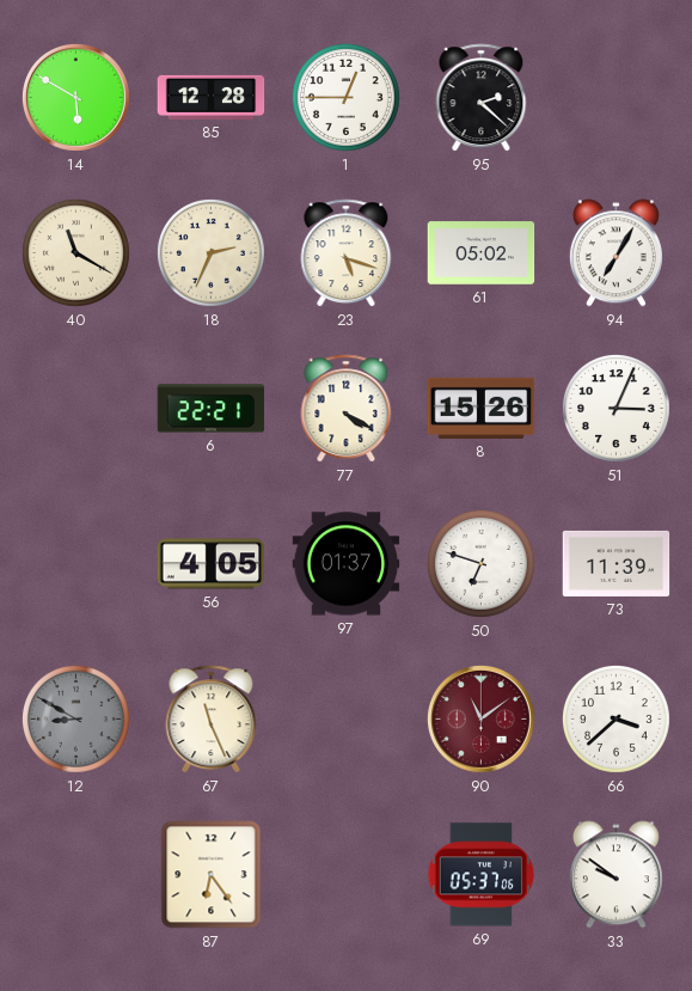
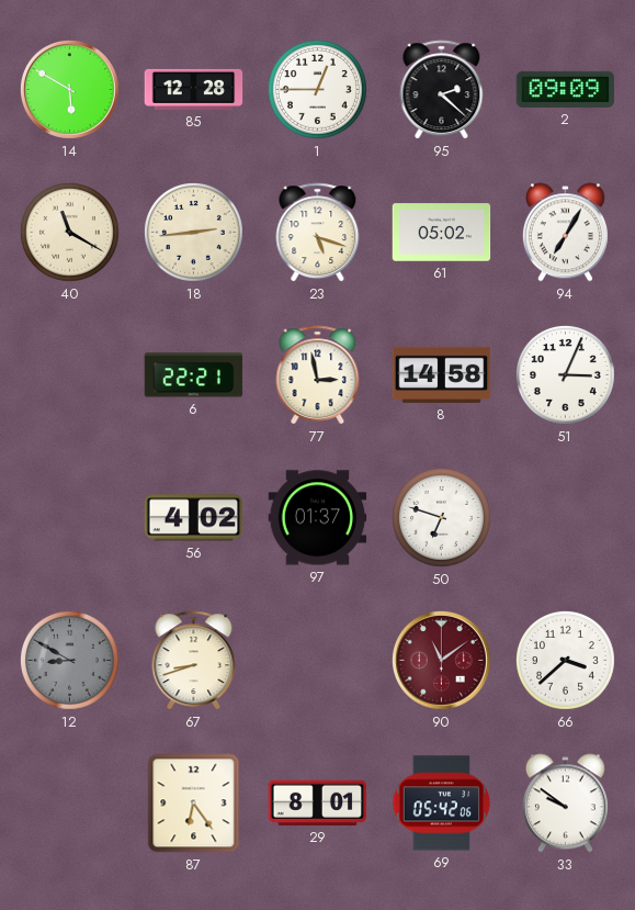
2: none -> 09:09 (566, 89)
18: 2:34 -> 2:44 (193, 232)
77: 4:20 -> 2:58 (318, 375)
8: 15:26 -> 14:58 (442, 374)
56: 4:05 -> 4:02 (194, 518)
73: 11:39 -> none (617, 563)
67: 11:26 -> 8:42 (194, 661)
29: none -> 8:01 (318, 802)
69: 05:37 -> 05:42 (442, 804)
